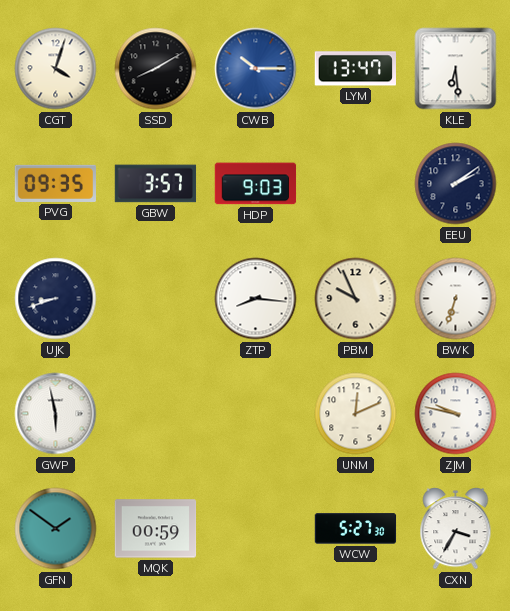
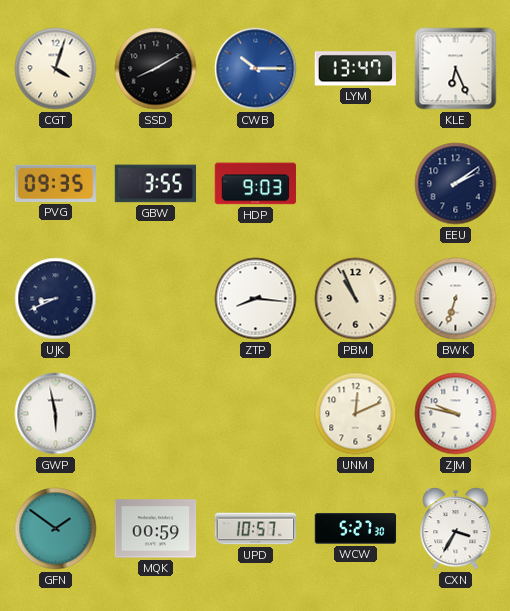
KLE: 6:29 -> 6:26 (456, 69)
GBW: 3:57 -> 3:55 (156, 184)
UJK: 8:42 -> 8:41 (56, 299)
PBM: 9:56 -> 10:56 (356, 299)
UPD: none -> 10:57 (256, 529)
